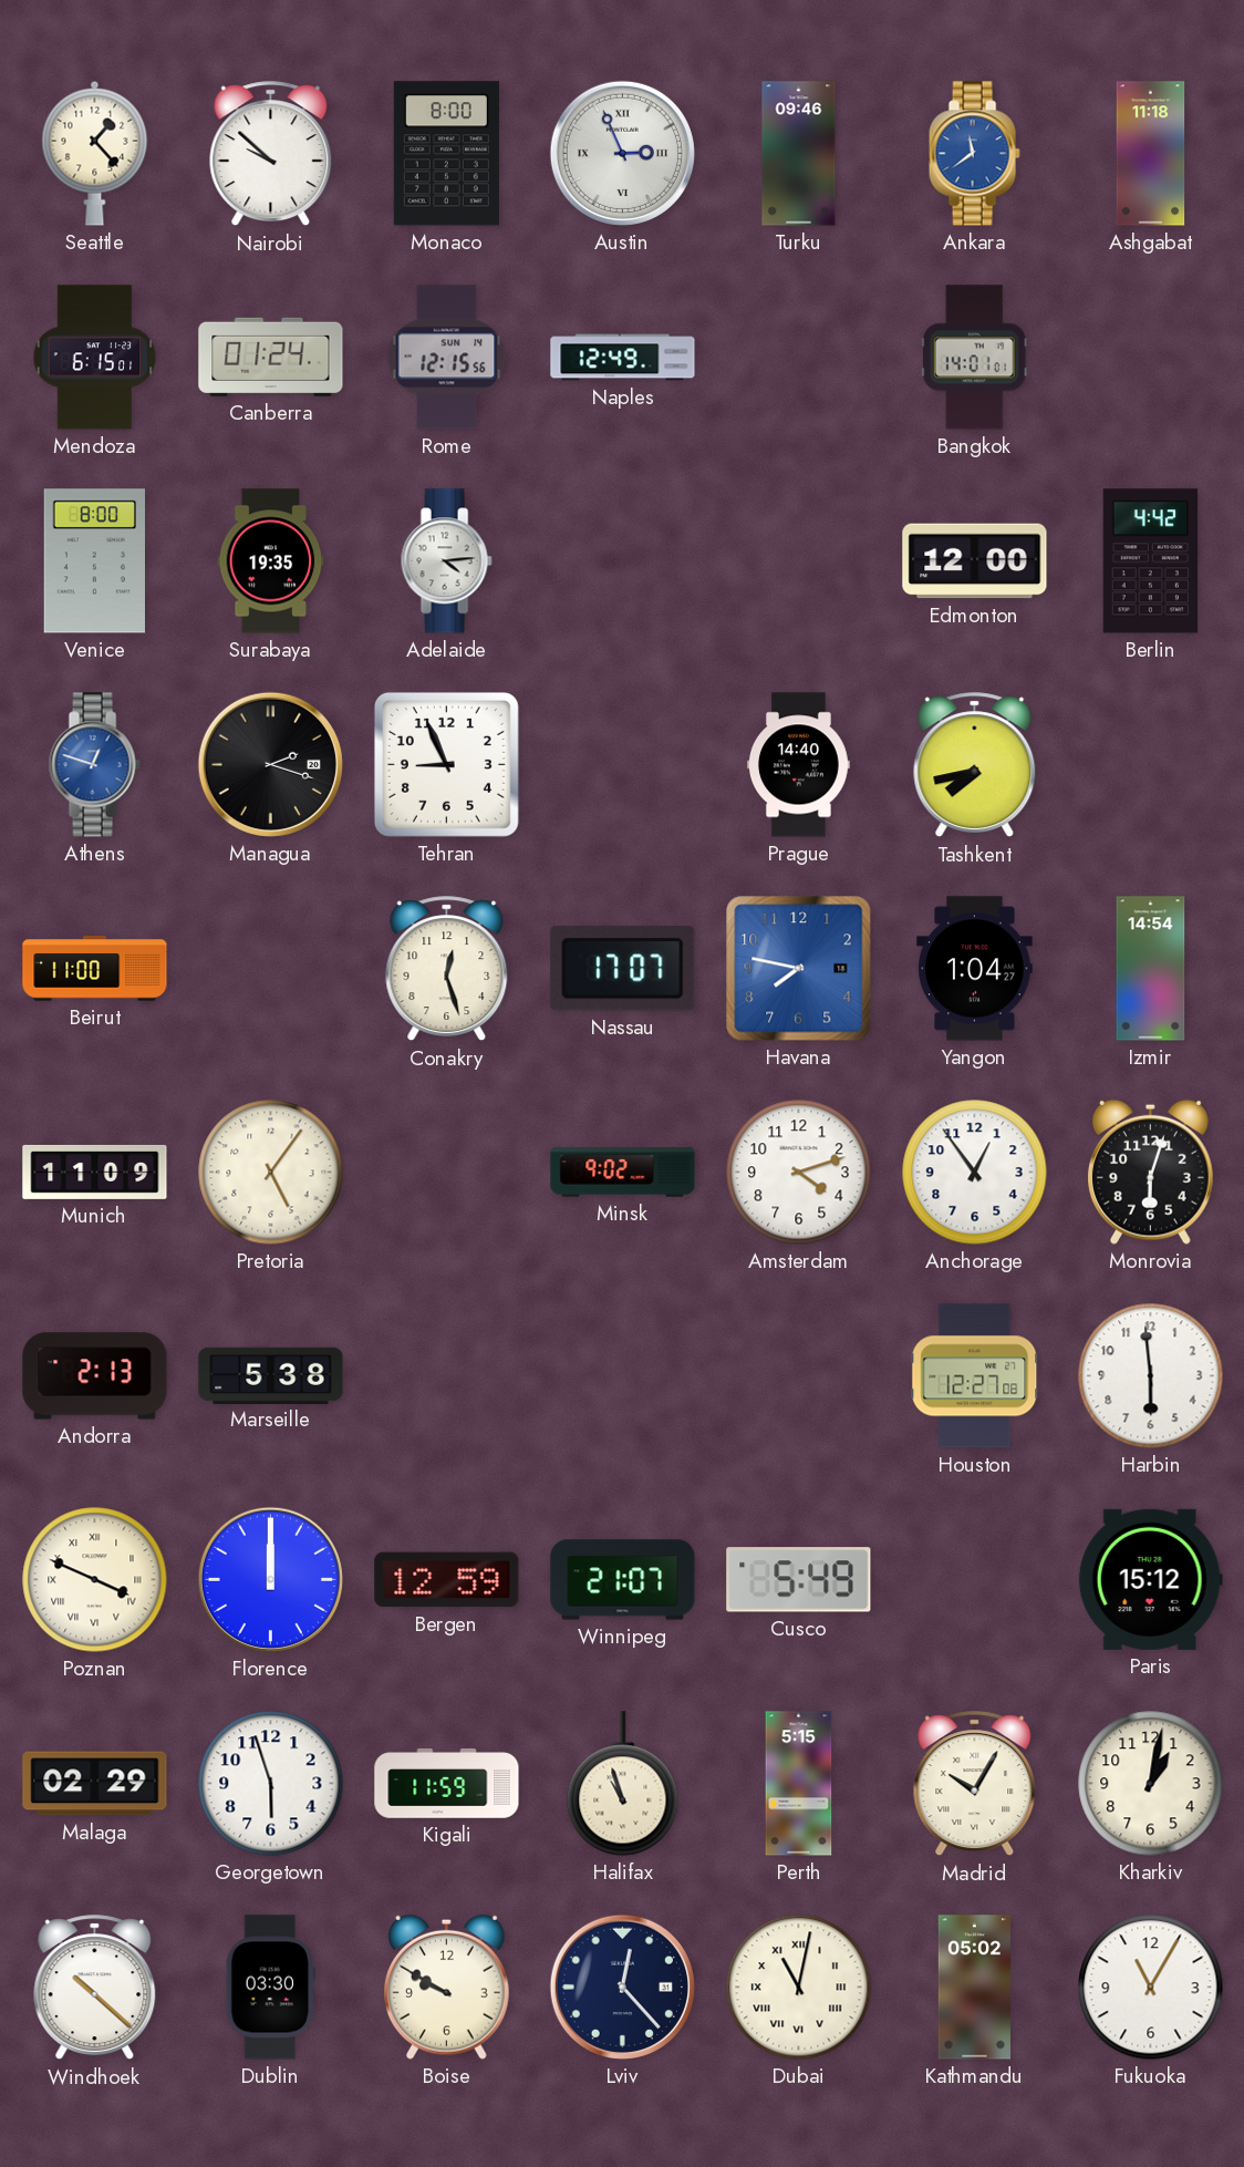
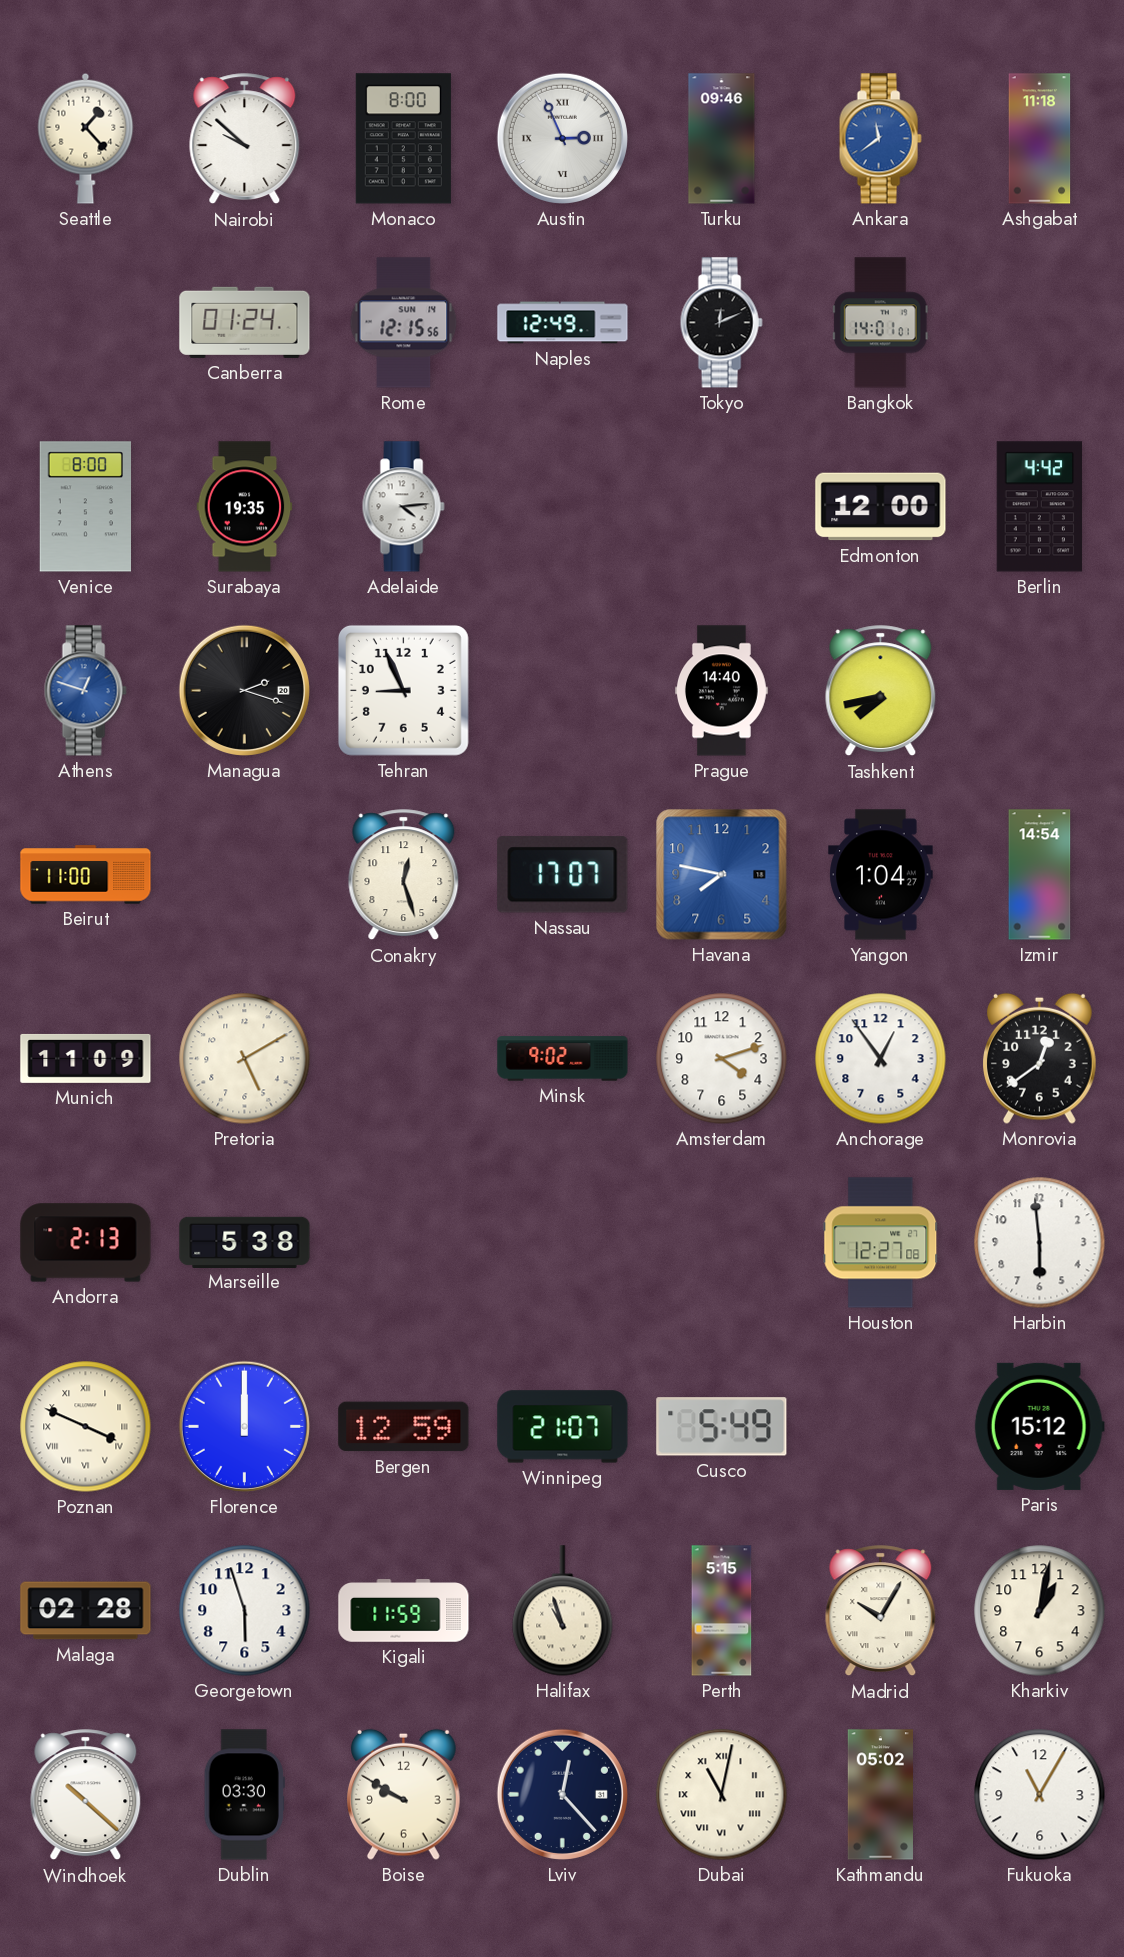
Mendoza: 6:15 -> none (95, 358)
Tokyo: none -> 12:11 (721, 323)
Pretoria: 5:06 -> 5:10 (245, 1059)
Monrovia: 6:03 -> 12:39 (1040, 1058)
Malaga: 02:29 -> 02:28 (86, 1611)
